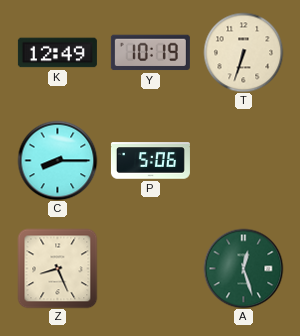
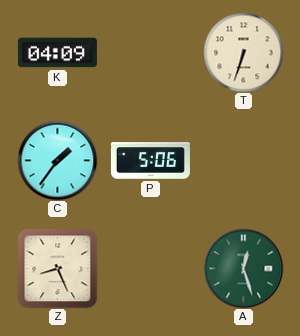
K: 12:49 -> 04:09 (57, 53)
Y: 10:19 -> none (150, 53)
C: 8:15 -> 1:36 (57, 160)
